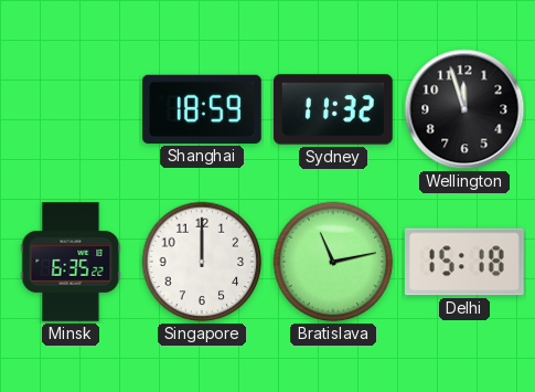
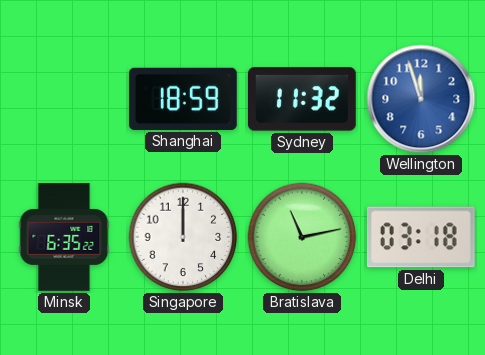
Wellington dial: black -> blue (421, 99)
Delhi: 15:18 -> 03:18 (421, 237)
